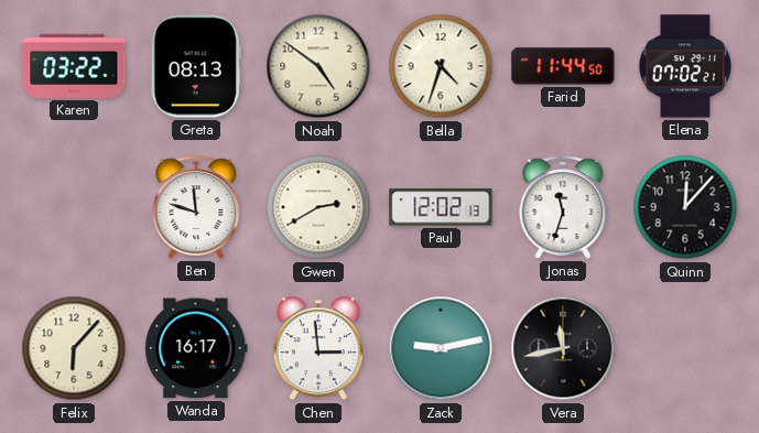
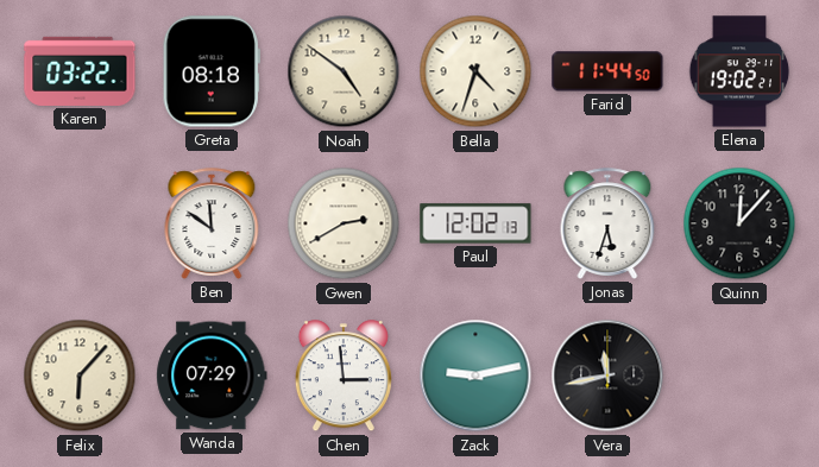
Greta: 08:13 -> 08:18 (212, 71)
Elena: 07:02 -> 19:02 (739, 71)
Ben: 11:48 -> 11:51 (212, 223)
Jonas: 11:33 -> 5:33 (607, 223)
Wanda: 16:17 -> 07:29 (212, 376)
